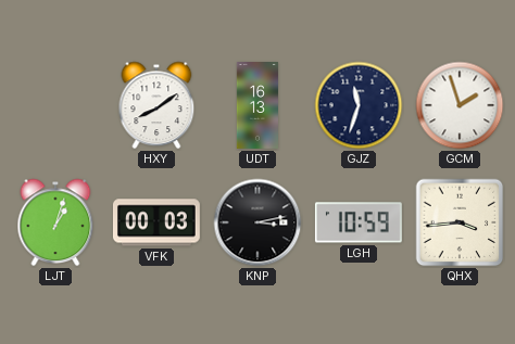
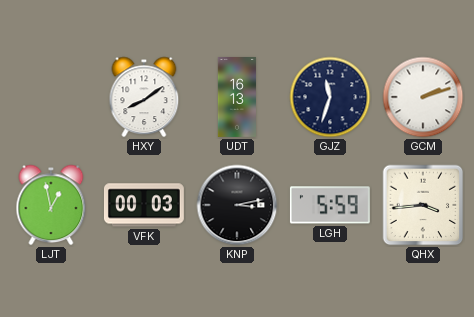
GCM: 1:57 -> 2:12 (423, 97)
LJT: 1:03 -> 12:58 (51, 205)
LGH: 10:59 -> 5:59 (330, 205)
